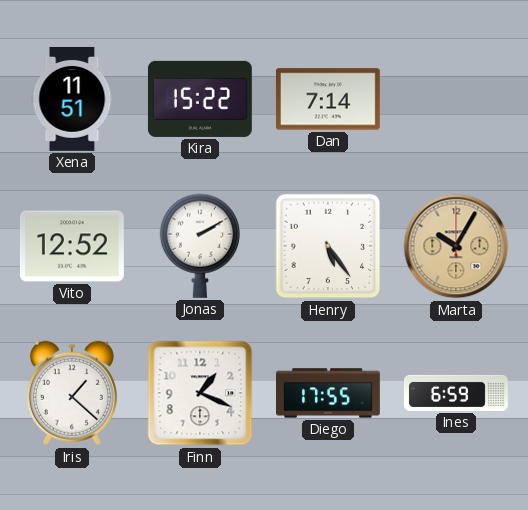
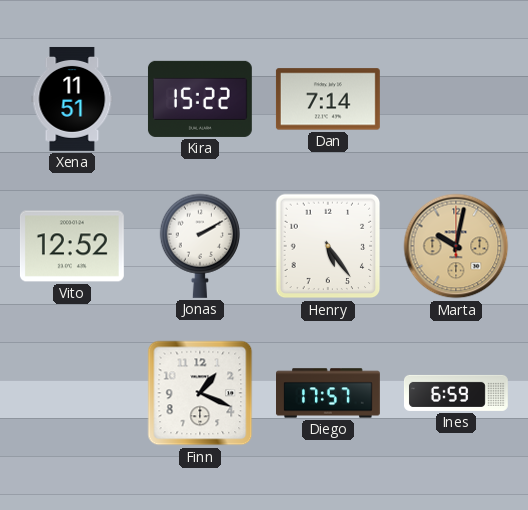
Marta: 10:05 -> 10:02 (456, 246)
Iris: 1:22 -> none (72, 393)
Diego: 17:55 -> 17:57 (329, 393)
